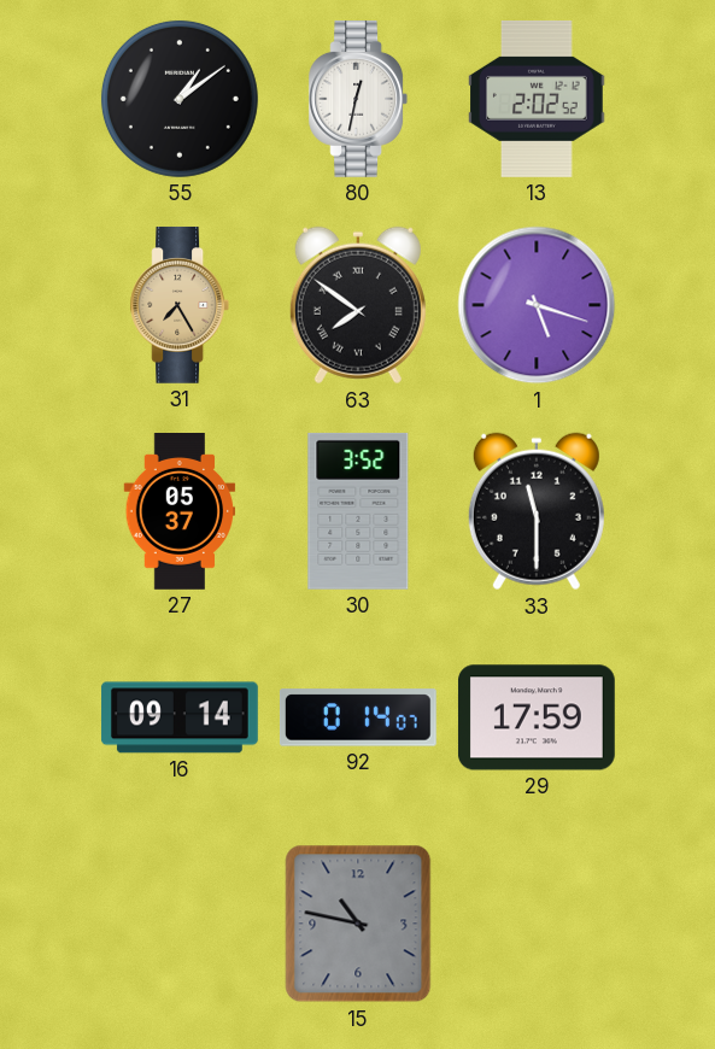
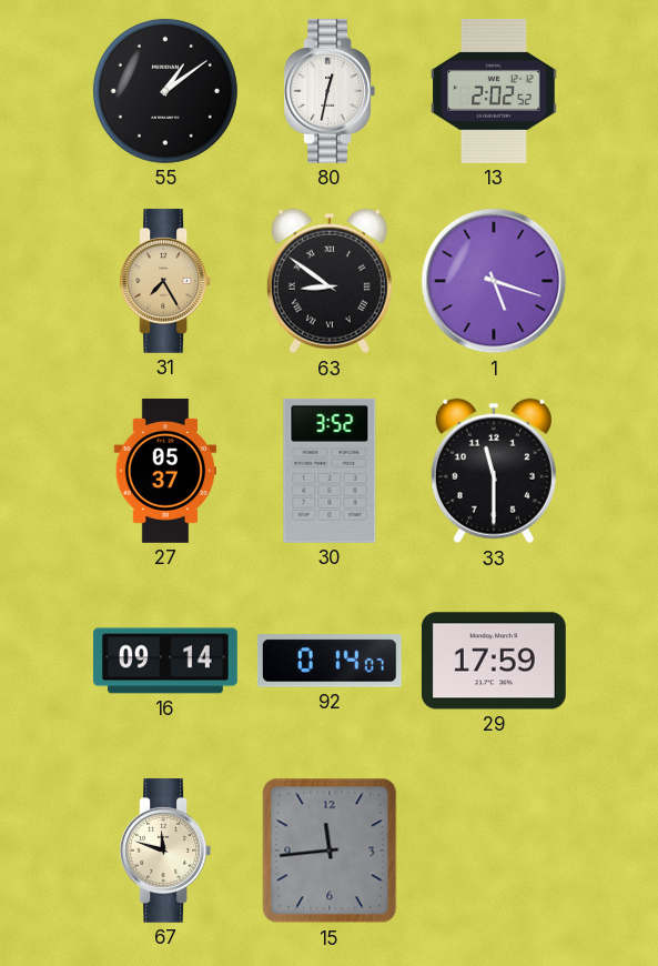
63: 7:51 -> 8:51 (330, 281)
67: none -> 11:48 (165, 851)
15: 10:47 -> 11:44 (330, 851)
